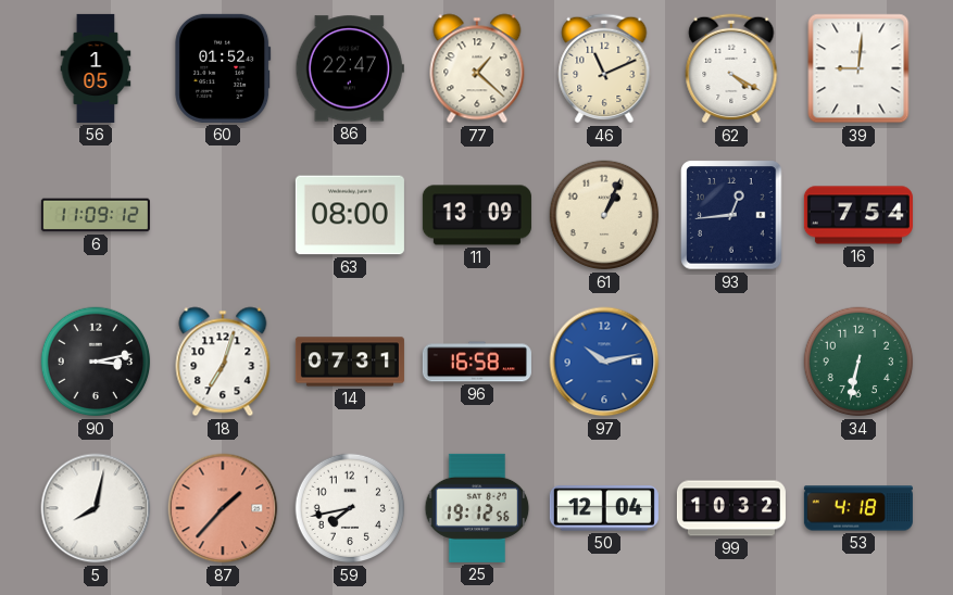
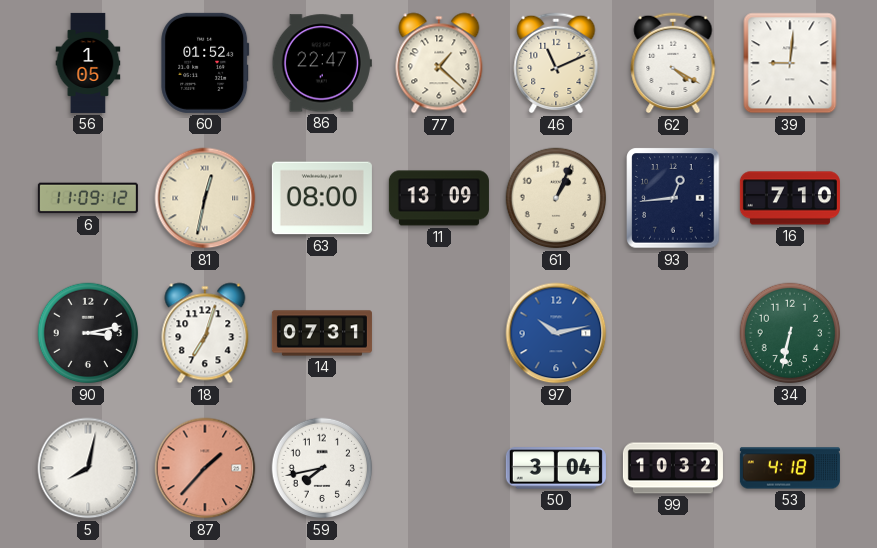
81: none -> 12:32 (205, 198)
16: 7:54 -> 7:10 (790, 198)
96: 16:58 -> none (477, 362)
25: 19:12 -> none (477, 508)
50: 12:04 -> 3:04 (556, 468)
